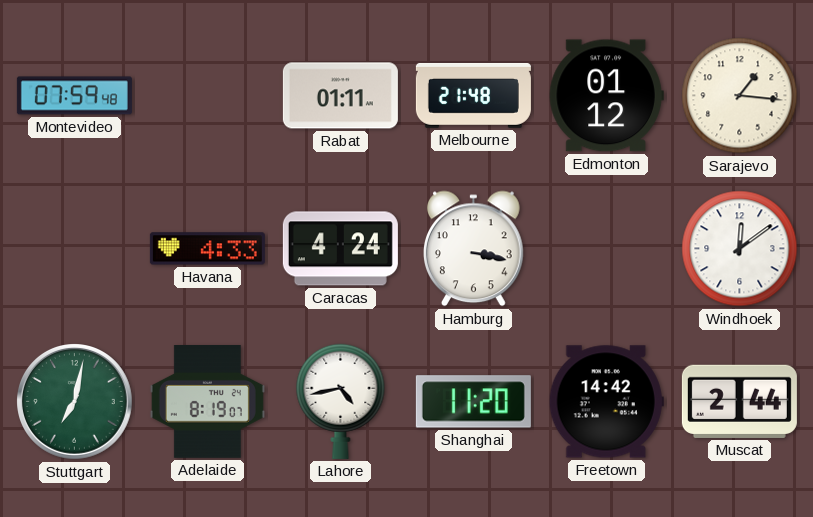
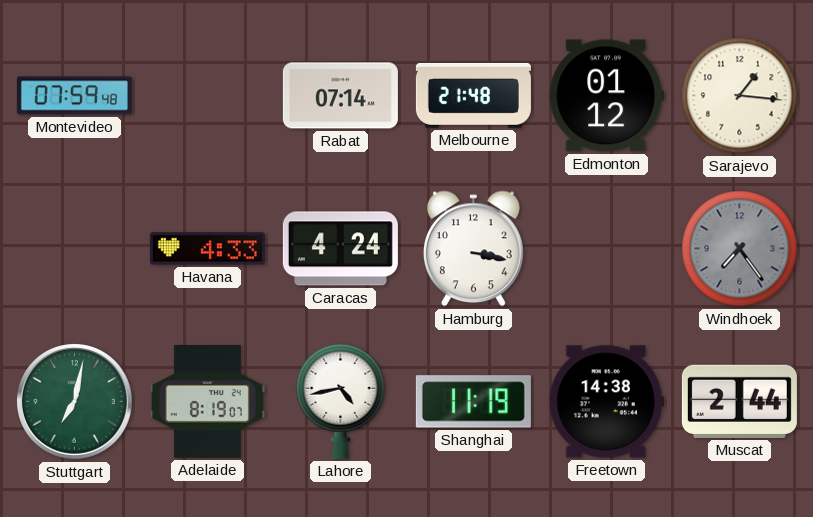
Rabat: 01:11 -> 07:14 (340, 96)
Windhoek: 12:09 -> 7:24 (740, 249)
Windhoek dial: white -> grey (740, 249)
Shanghai: 11:20 -> 11:19 (473, 402)
Freetown: 14:42 -> 14:38 (606, 402)
